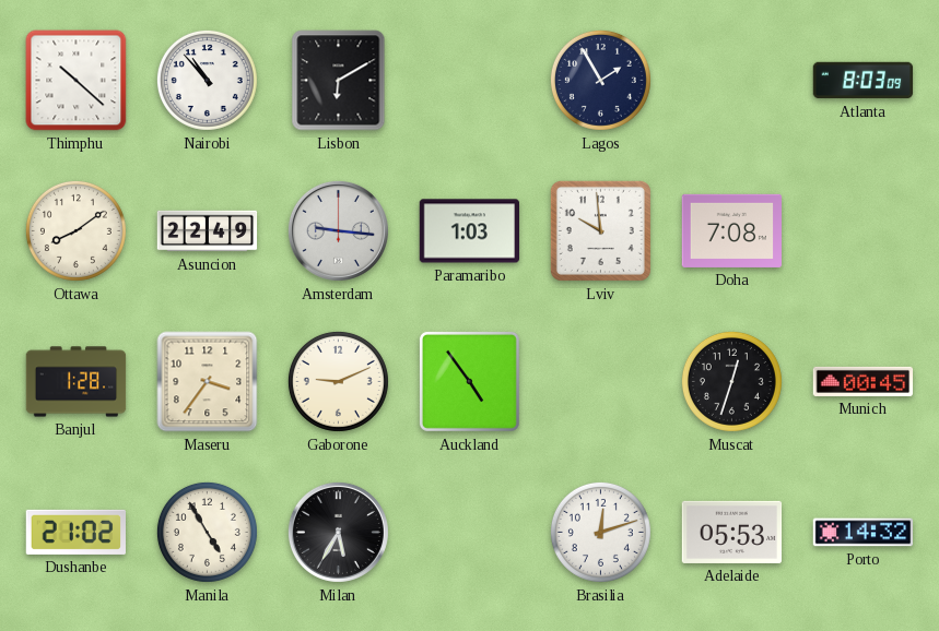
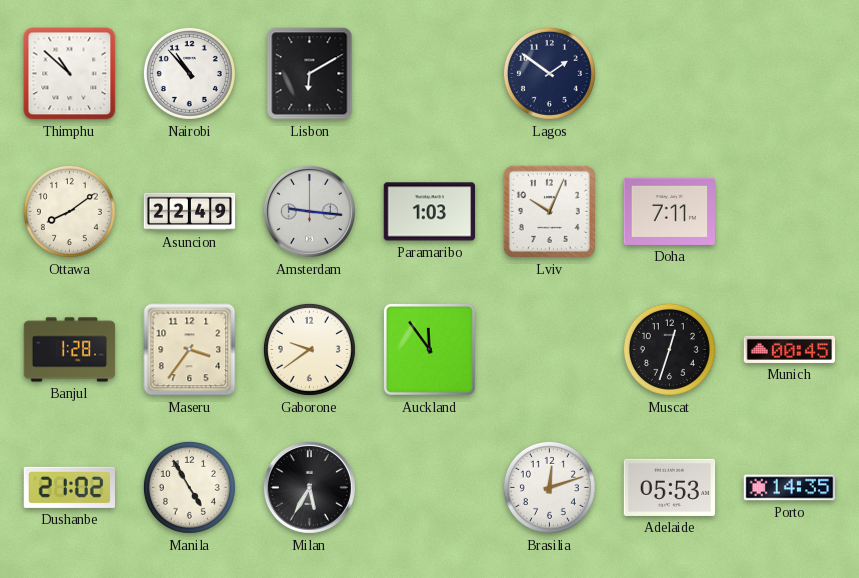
Thimphu: 10:22 -> 10:52 (70, 74)
Lagos: 1:55 -> 1:51 (549, 73)
Atlanta: 8:03 -> none (864, 81)
Lviv: 9:59 -> 10:04 (549, 211)
Doha: 7:08 -> 7:11 (670, 211)
Gaborone: 9:11 -> 9:39 (309, 349)
Auckland: 4:54 -> 11:54 (429, 349)
Porto: 14:32 -> 14:35 (790, 488)
